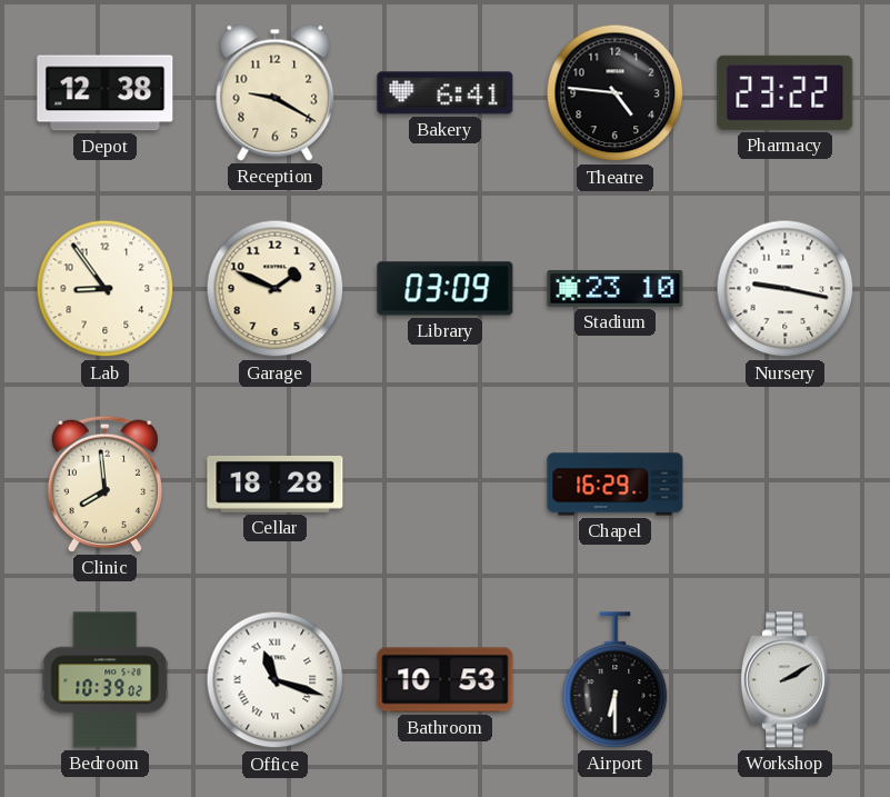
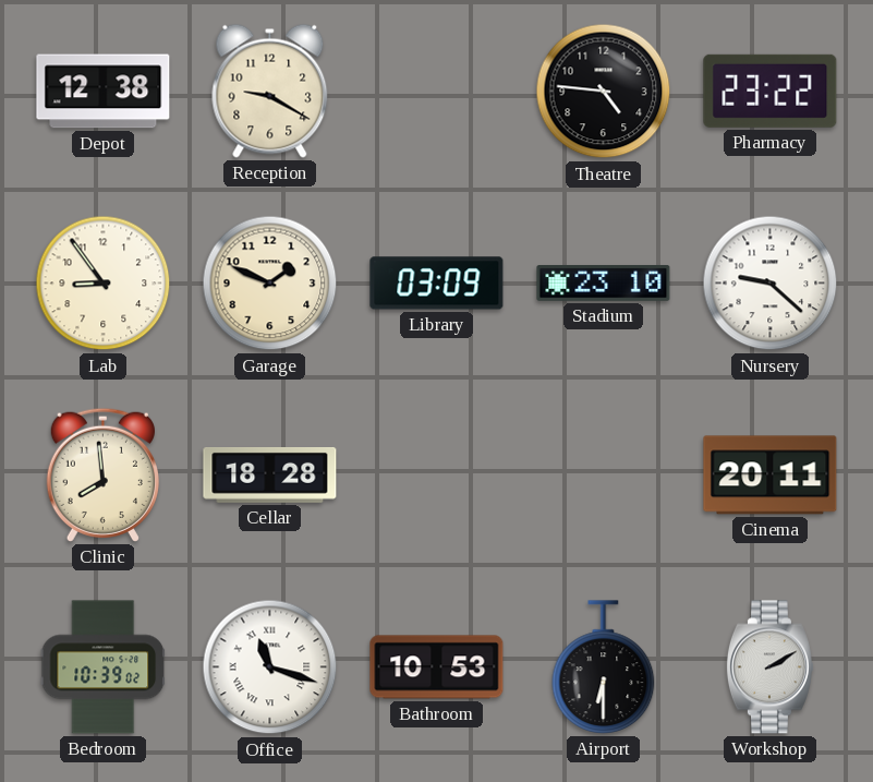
Bakery: 6:41 -> none (446, 93)
Nursery: 9:17 -> 9:22 (771, 284)
Chapel: 16:29 -> none (616, 485)
Cinema: none -> 20:11 (771, 476)
